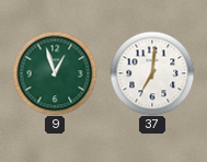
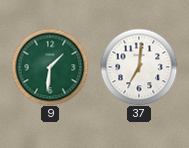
9: 12:57 -> 1:31 (50, 67)
